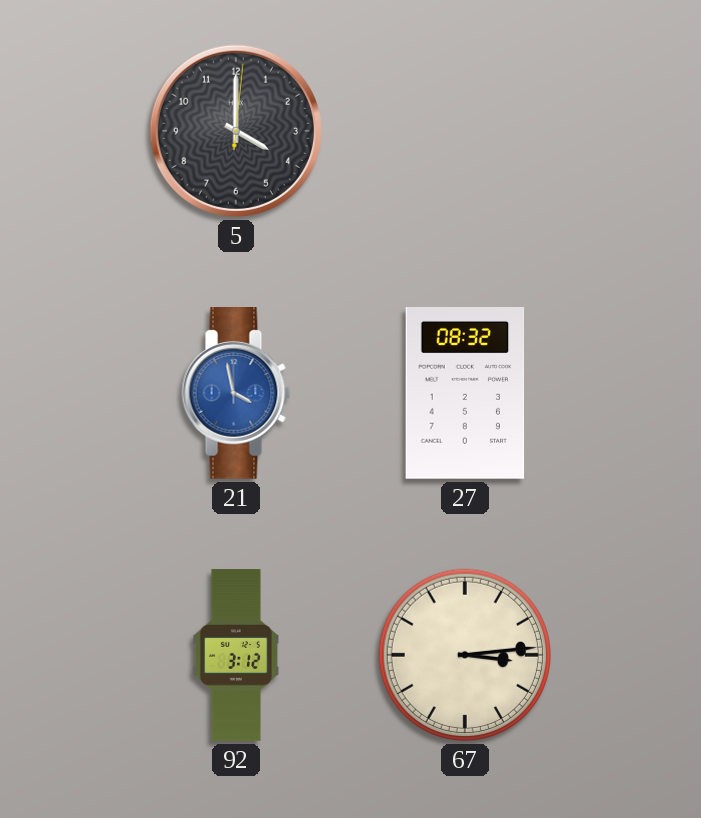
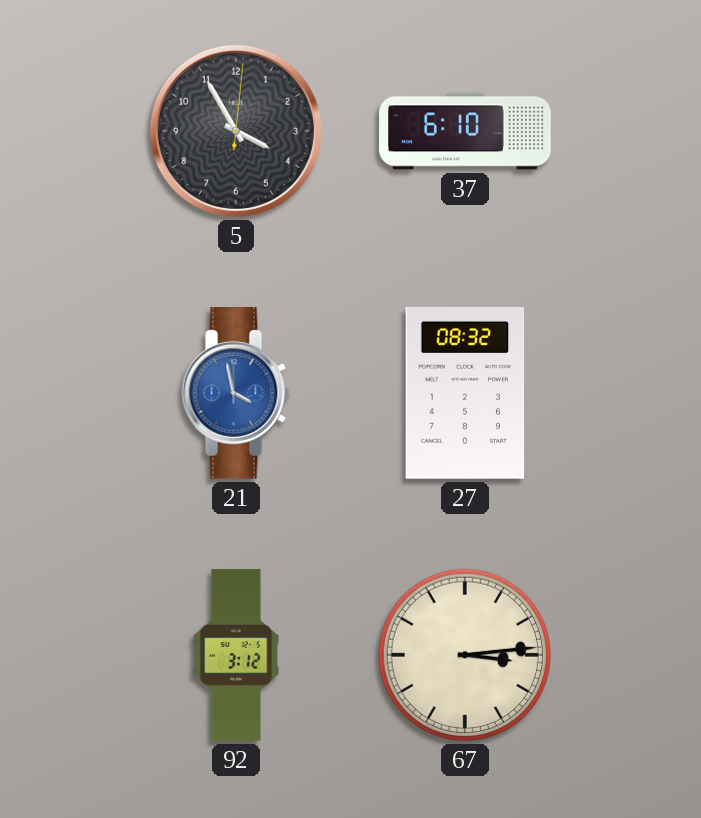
5: 4:00 -> 3:55 (236, 131)
37: none -> 6:10 (465, 131)
